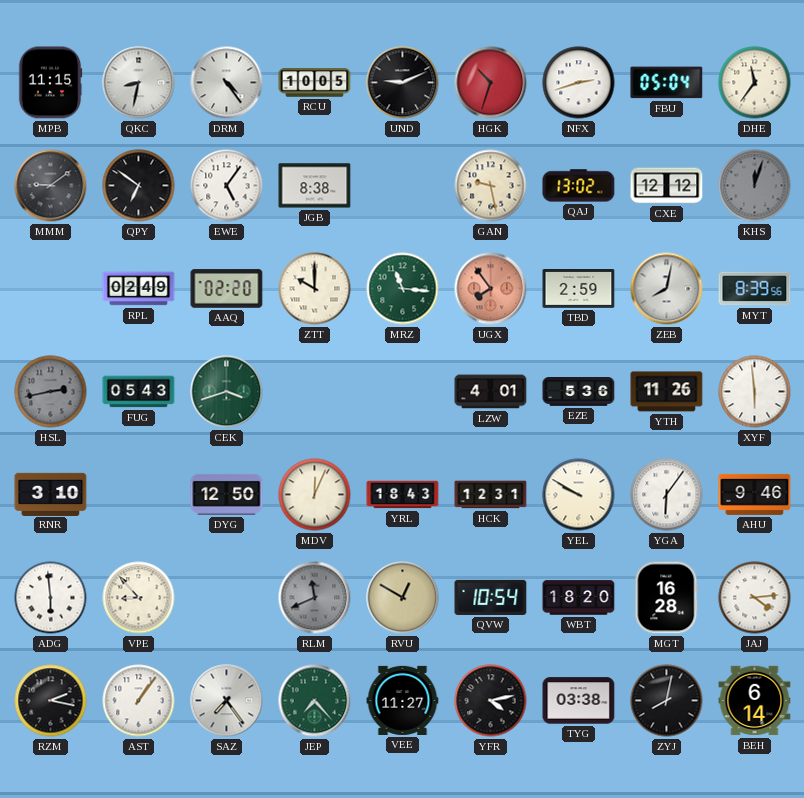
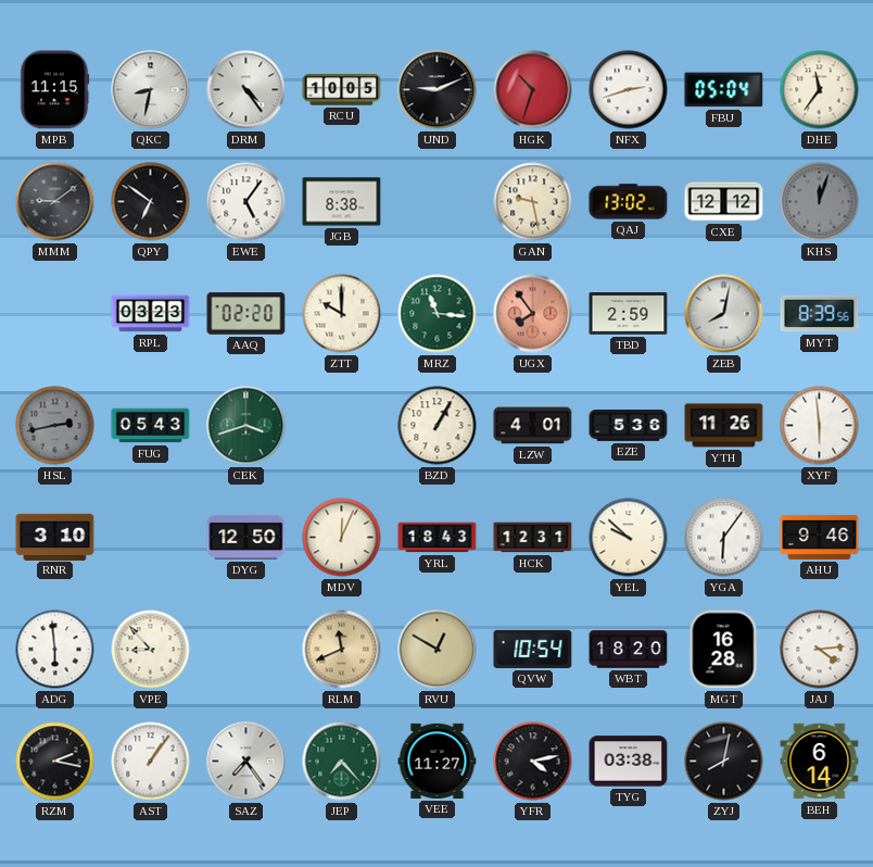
RPL: 02:49 -> 03:23 (151, 314)
BZD: none -> 1:05 (438, 426)
YEL: 9:50 -> 9:52 (629, 538)
RLM dial: grey -> champagne (342, 650)
